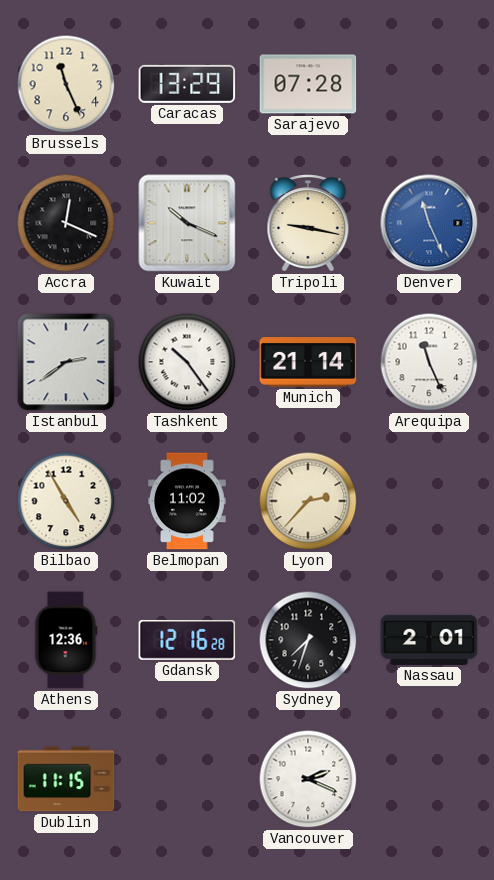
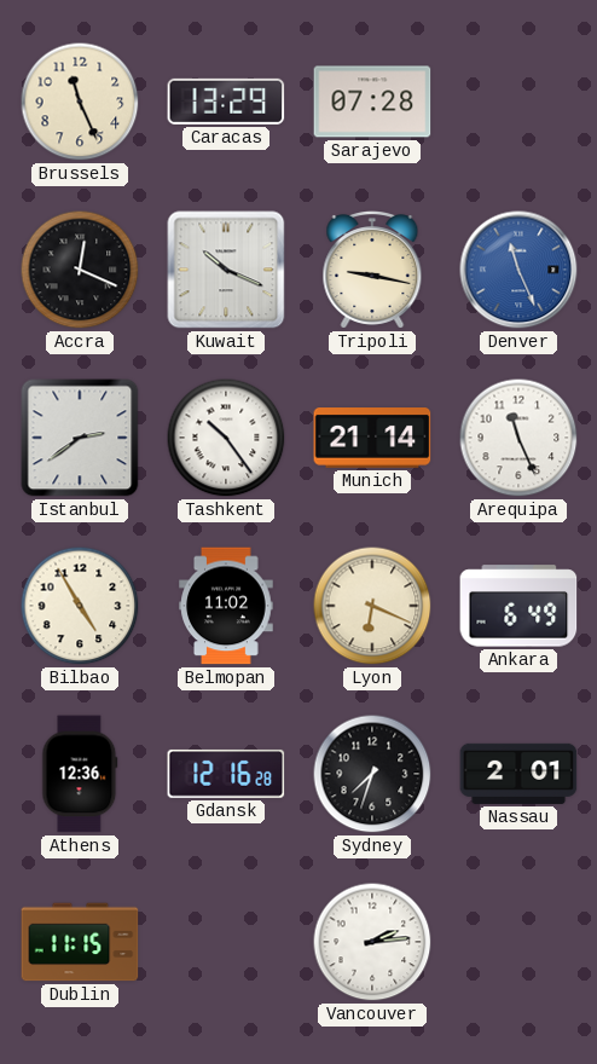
Lyon: 2:37 -> 6:19 (372, 606)
Ankara: none -> 6:49 (518, 606)
Vancouver: 2:19 -> 2:14 (372, 942)
